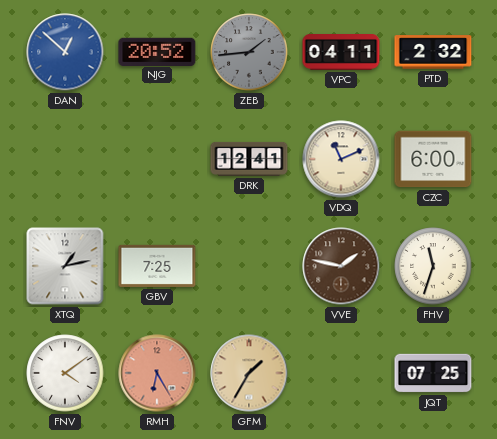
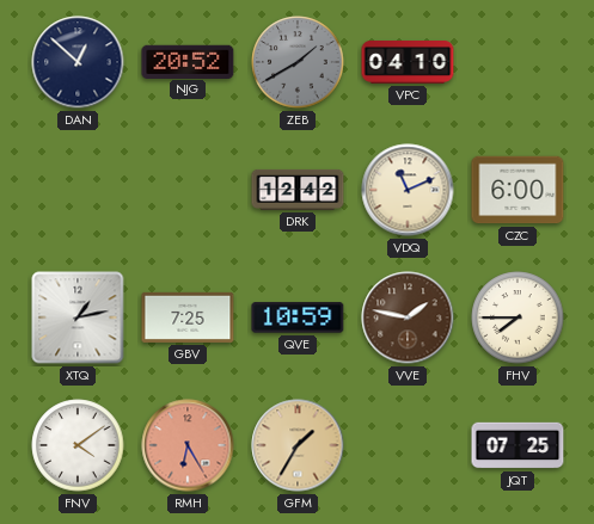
DAN dial: blue -> navy (78, 62)
ZEB: 1:44 -> 1:40 (298, 62)
VPC: 04:11 -> 04:10 (408, 63)
PTD: 2:32 -> none (433, 52)
DRK: 12:41 -> 12:42 (298, 190)
QVE: none -> 10:59 (298, 318)
FHV: 11:33 -> 7:45 (518, 318)
